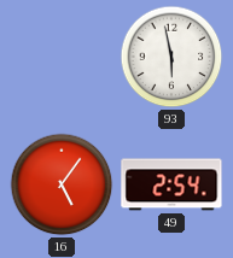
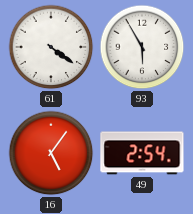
61: none -> 4:21 (51, 47)
93: 5:58 -> 5:55 (142, 47)
